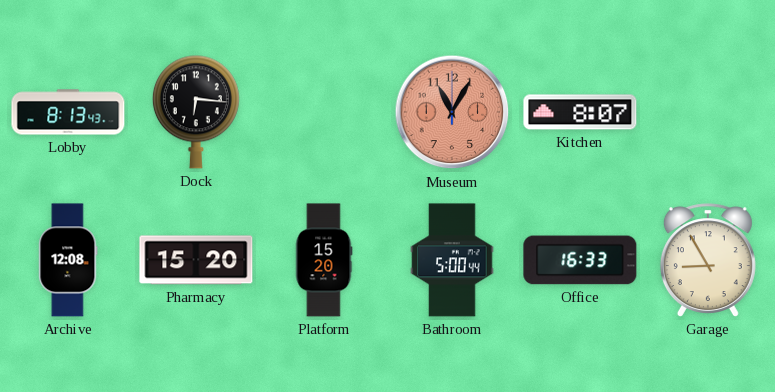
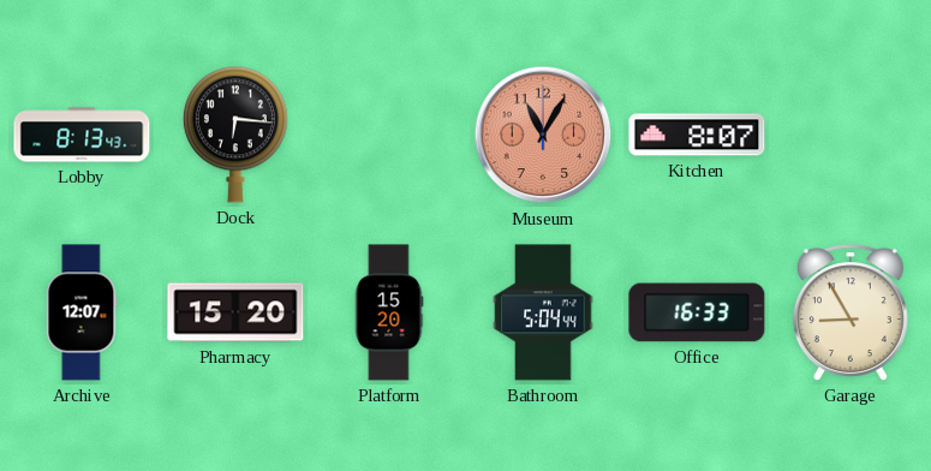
Archive: 12:08 -> 12:07 (82, 312)
Bathroom: 5:00 -> 5:04 (543, 312)
